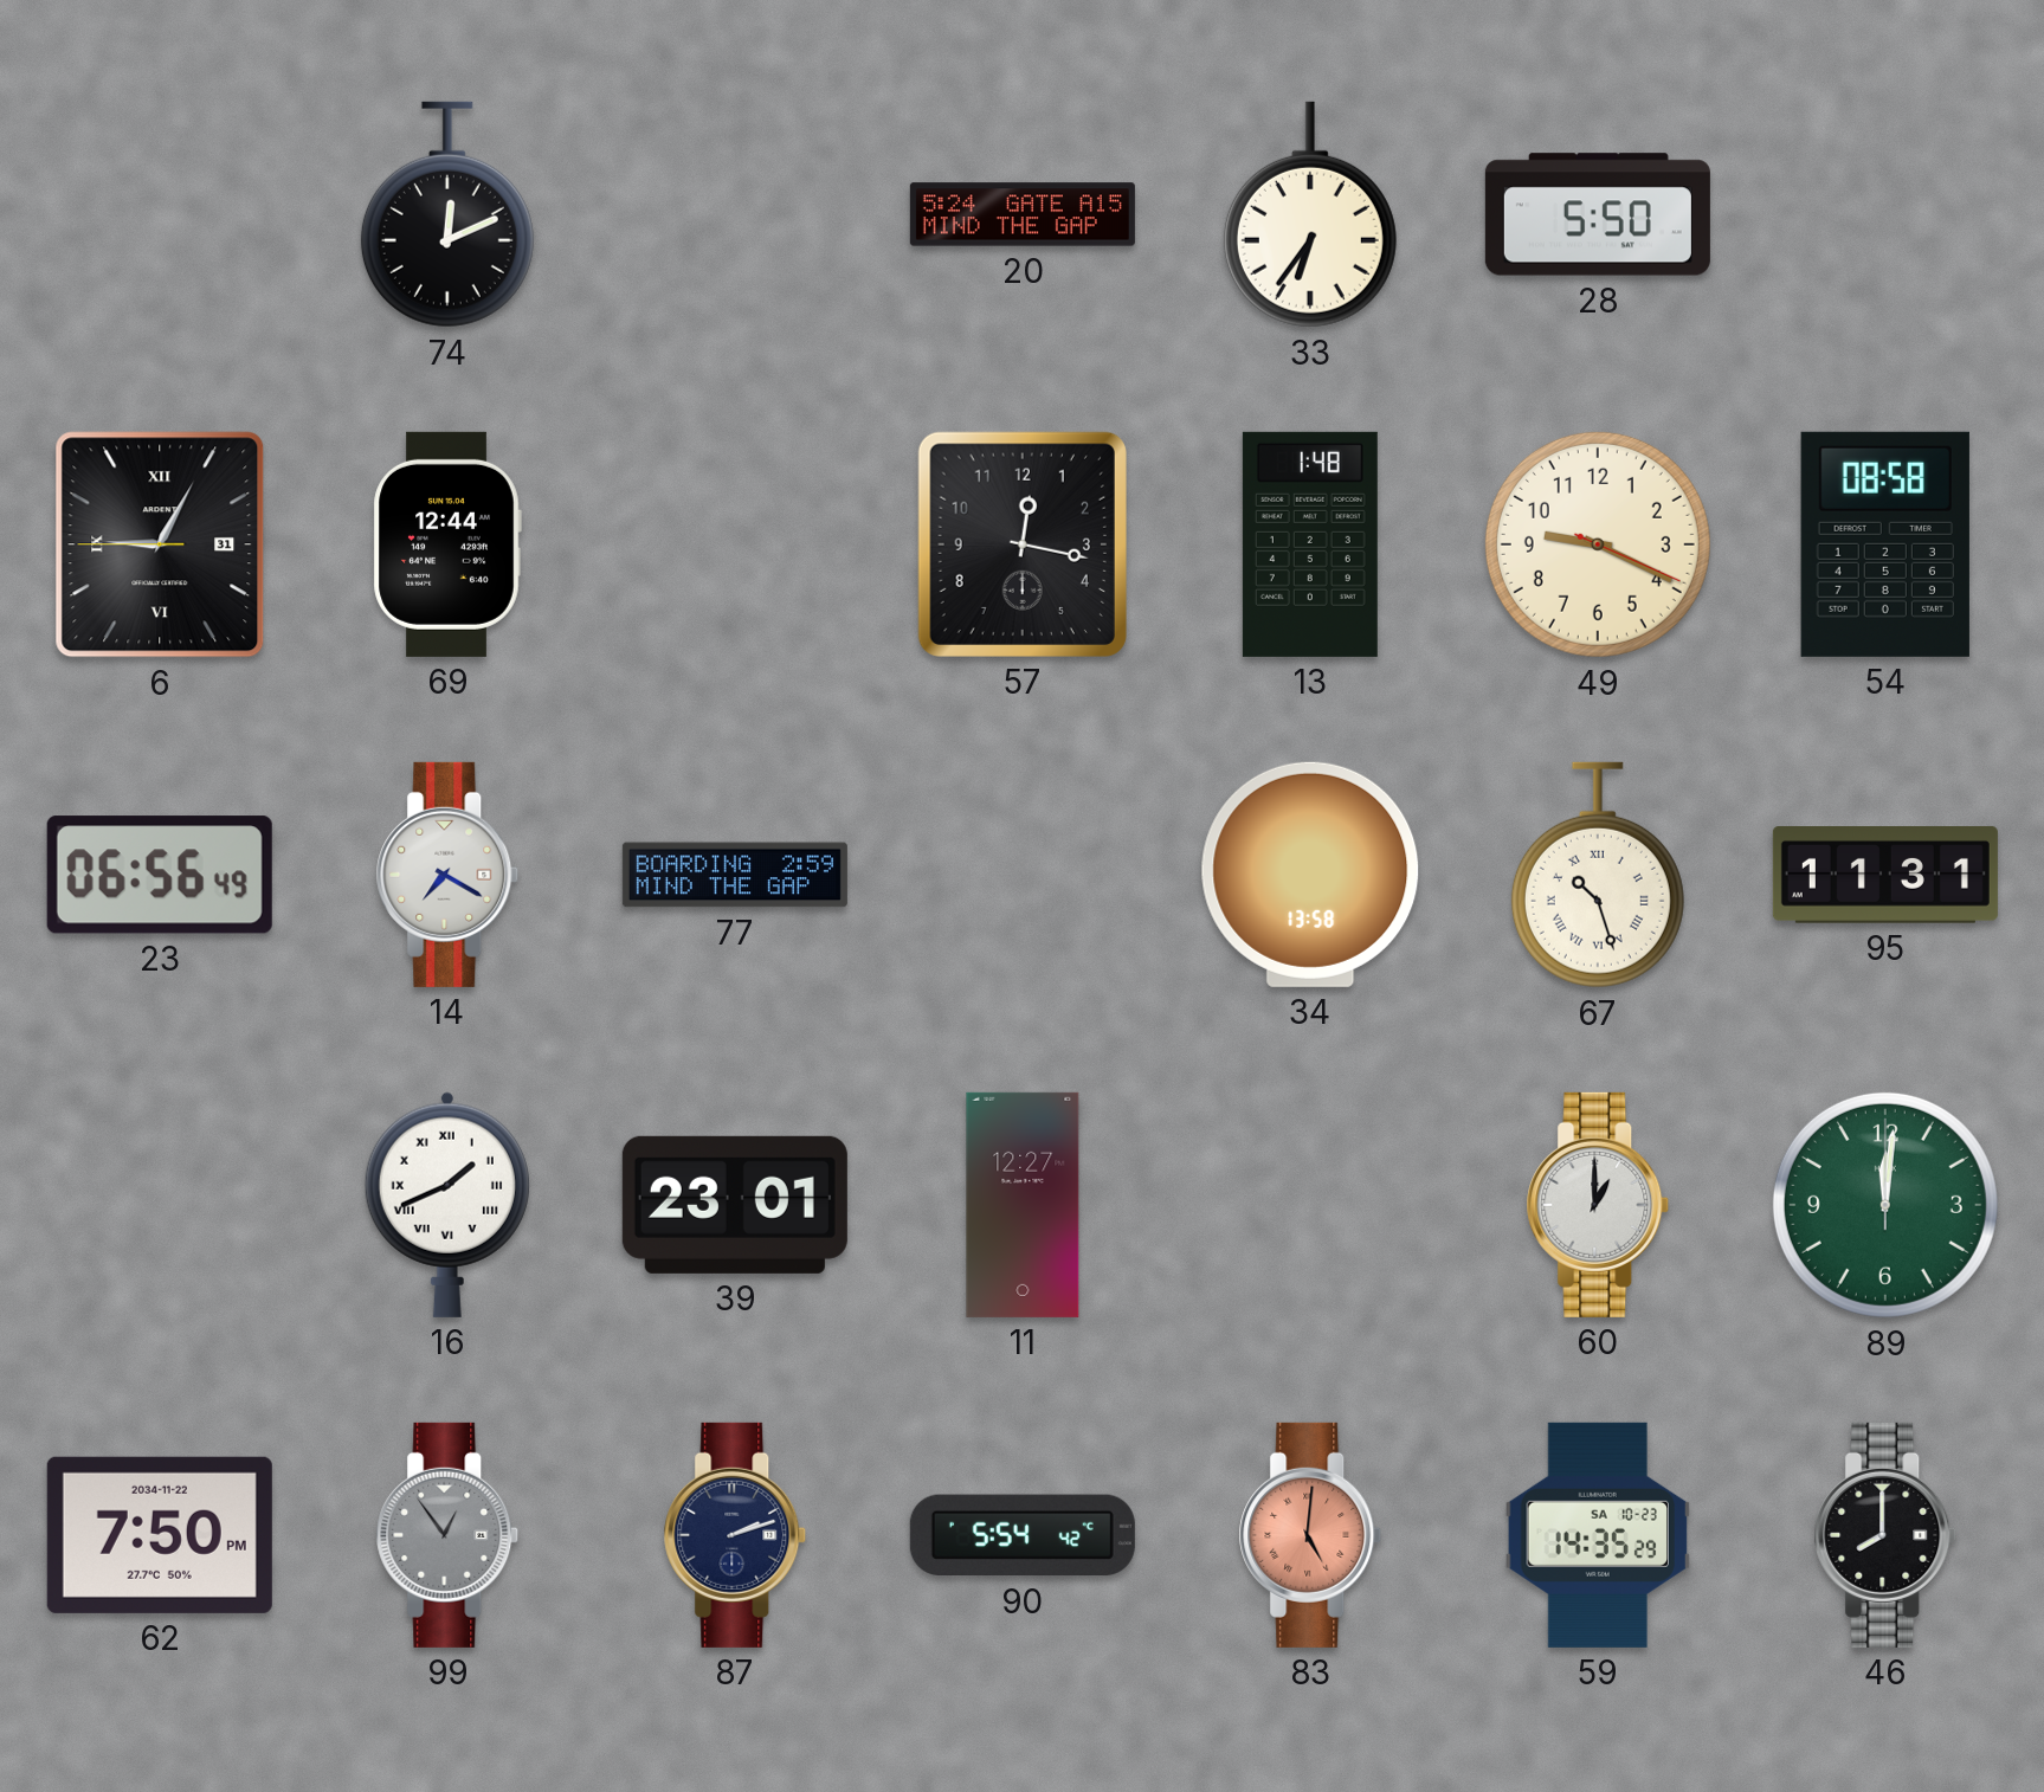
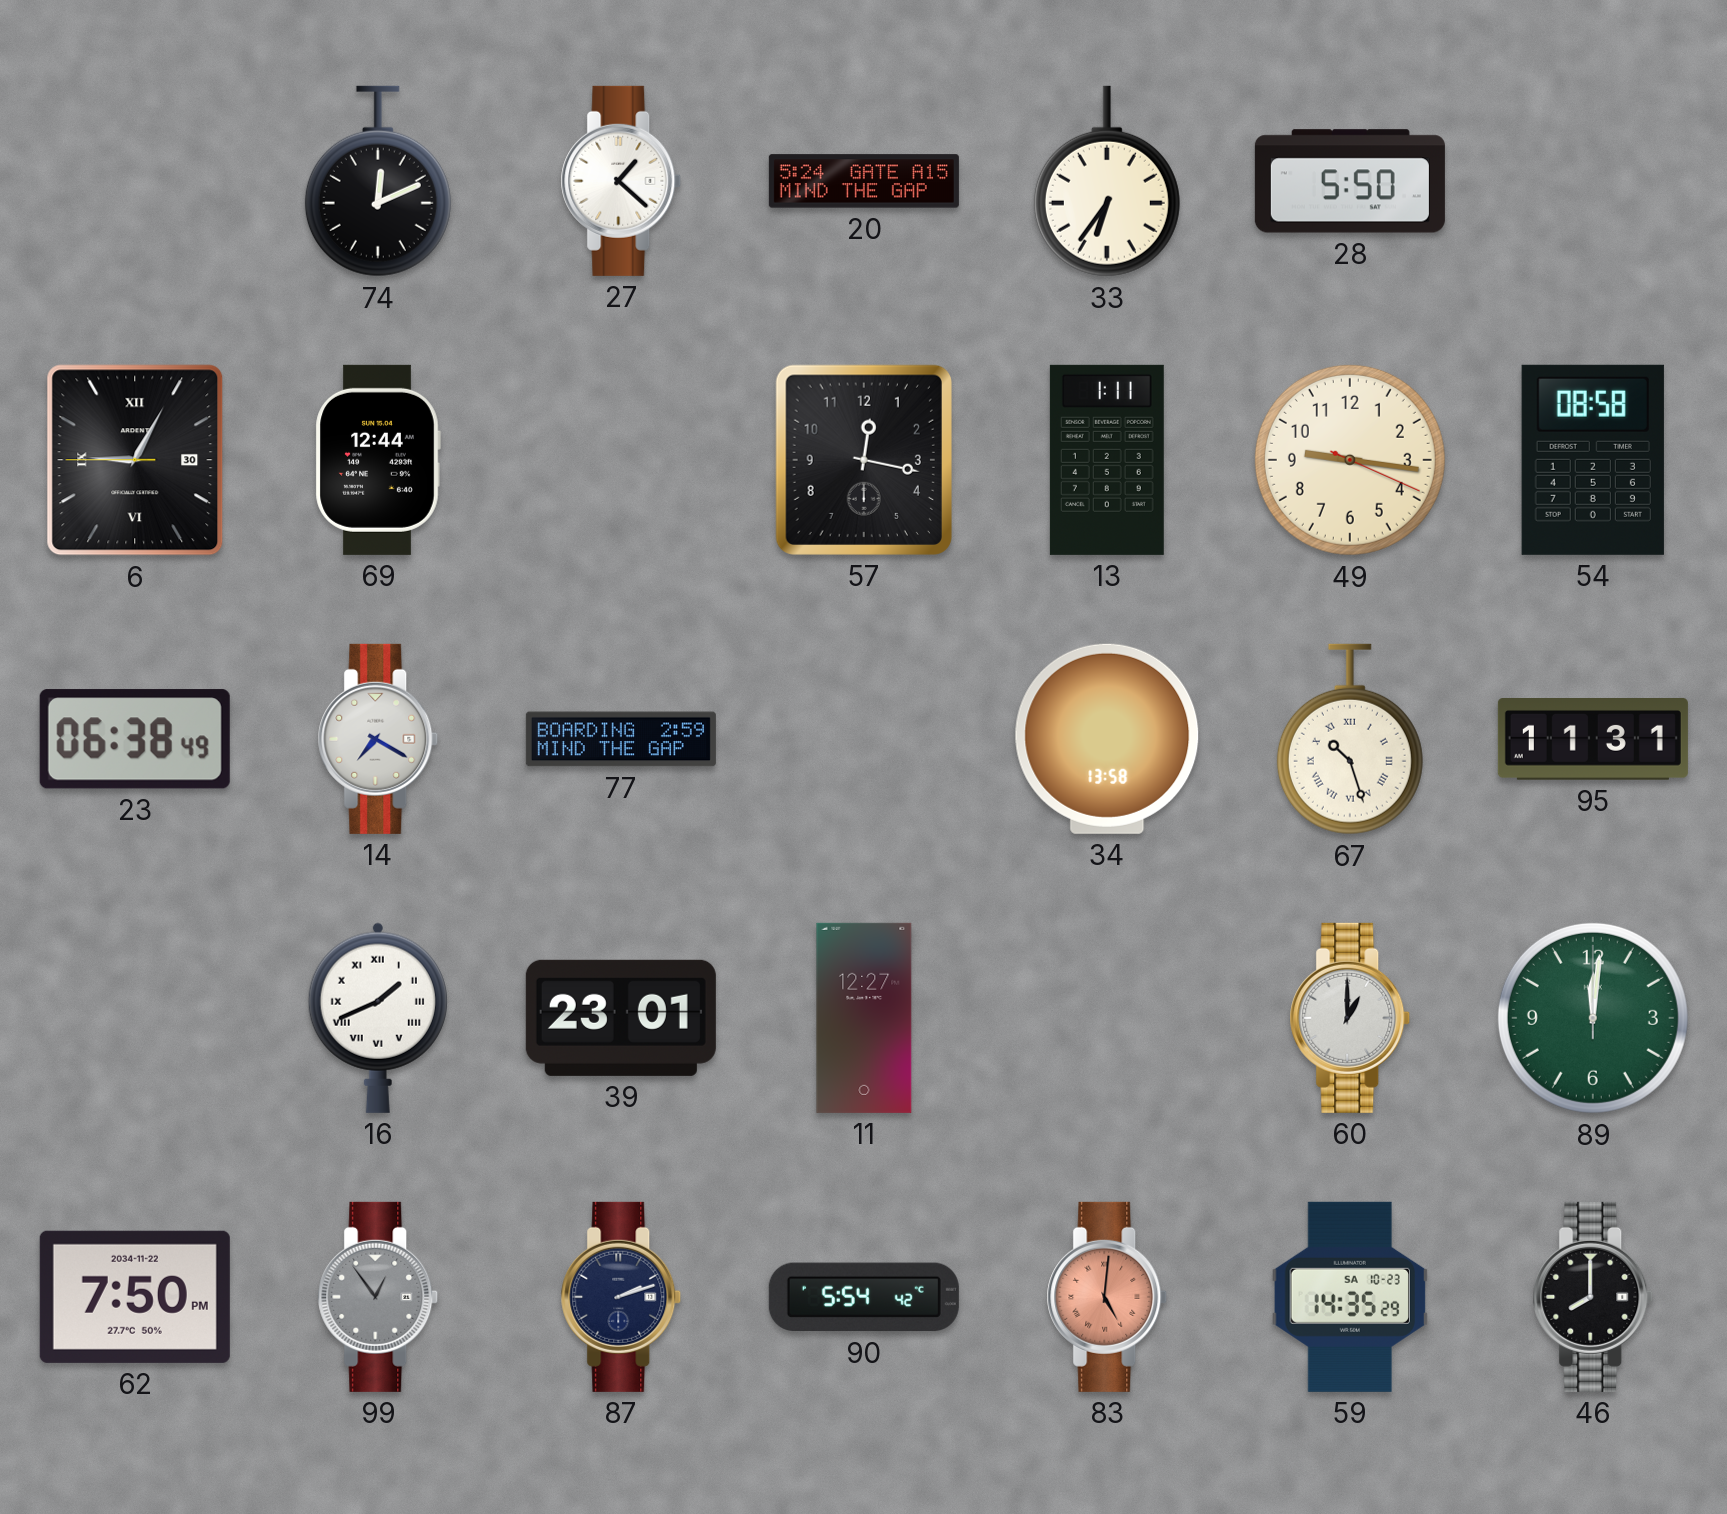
27: none -> 1:22 (621, 181)
6 date: 31 -> 30 (135, 460)
13: 1:48 -> 1:11 (1107, 460)
49: 9:19 -> 9:16 (1350, 460)
23: 06:56 -> 06:38 (135, 739)
